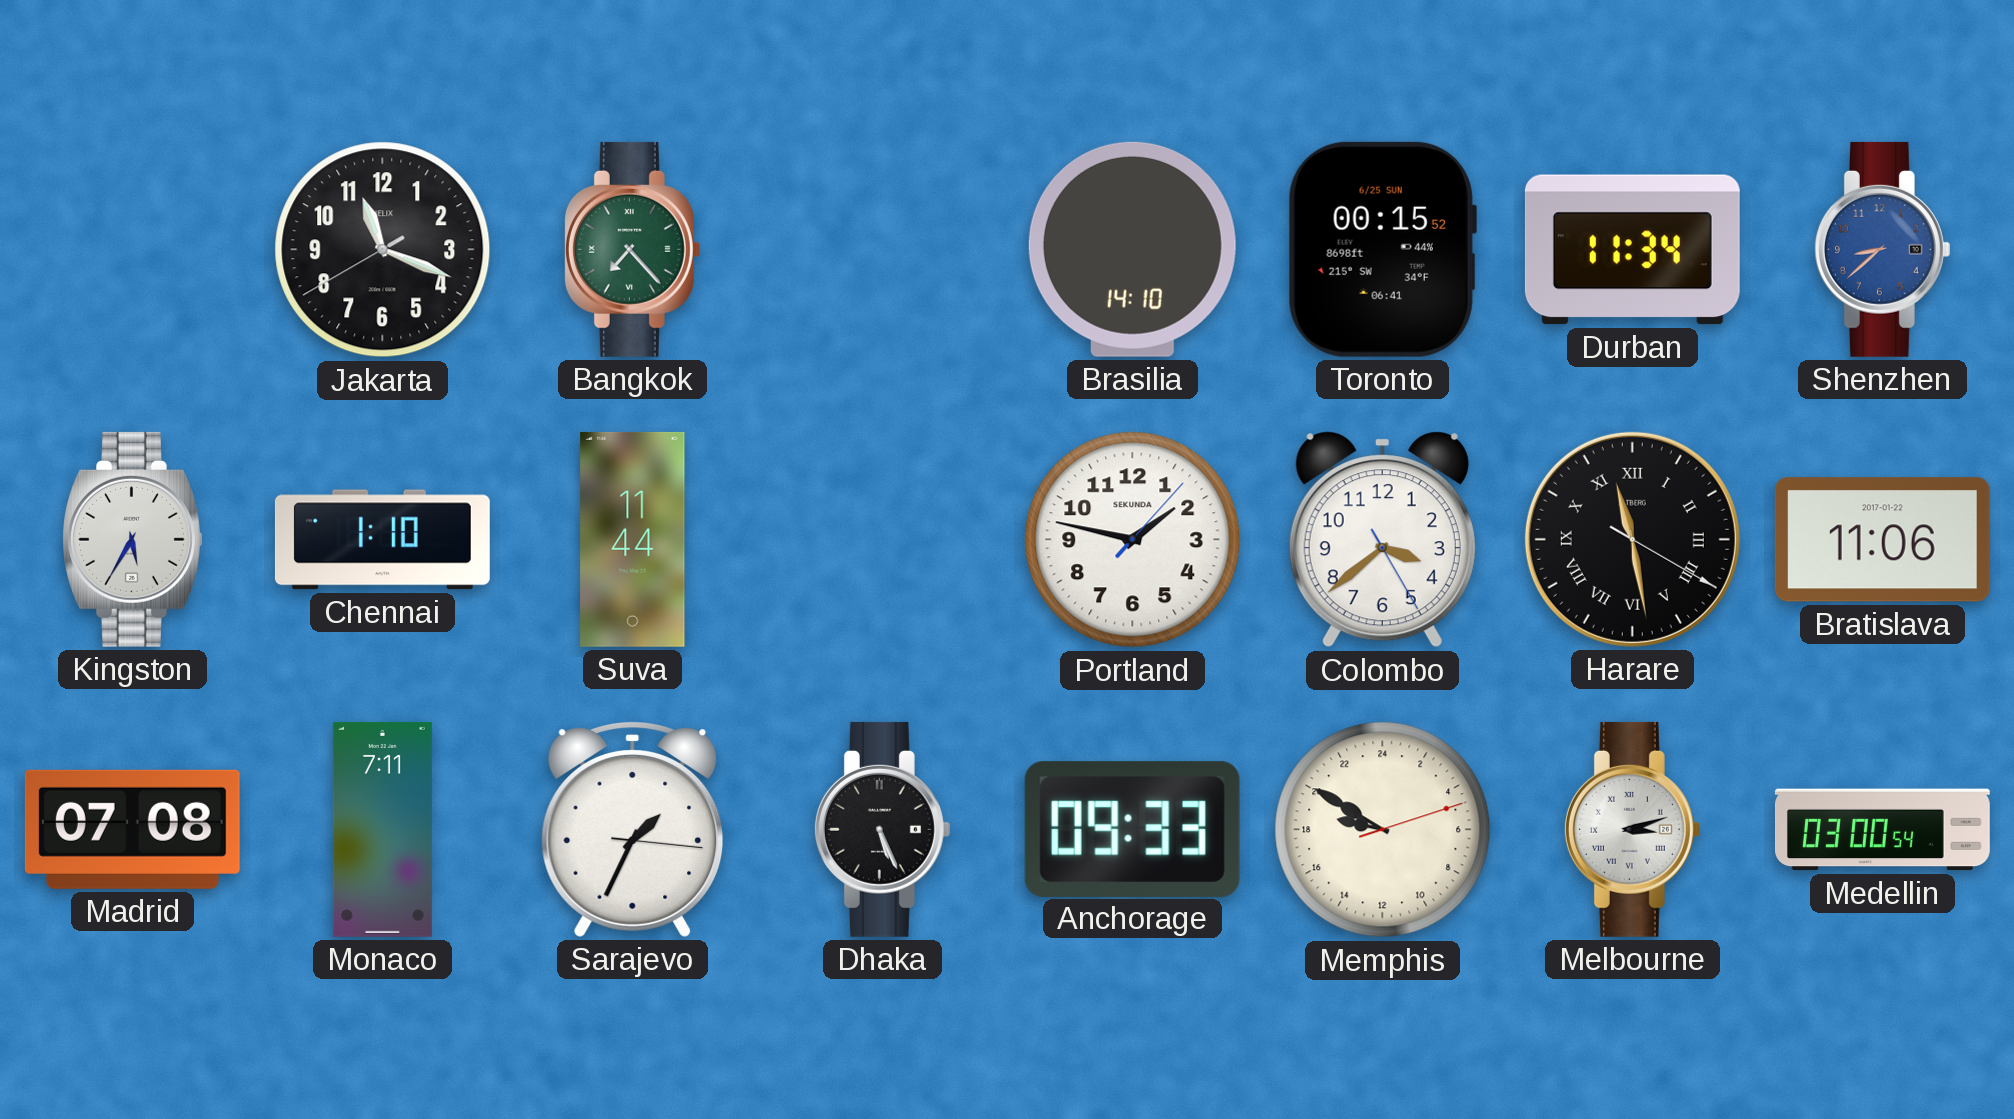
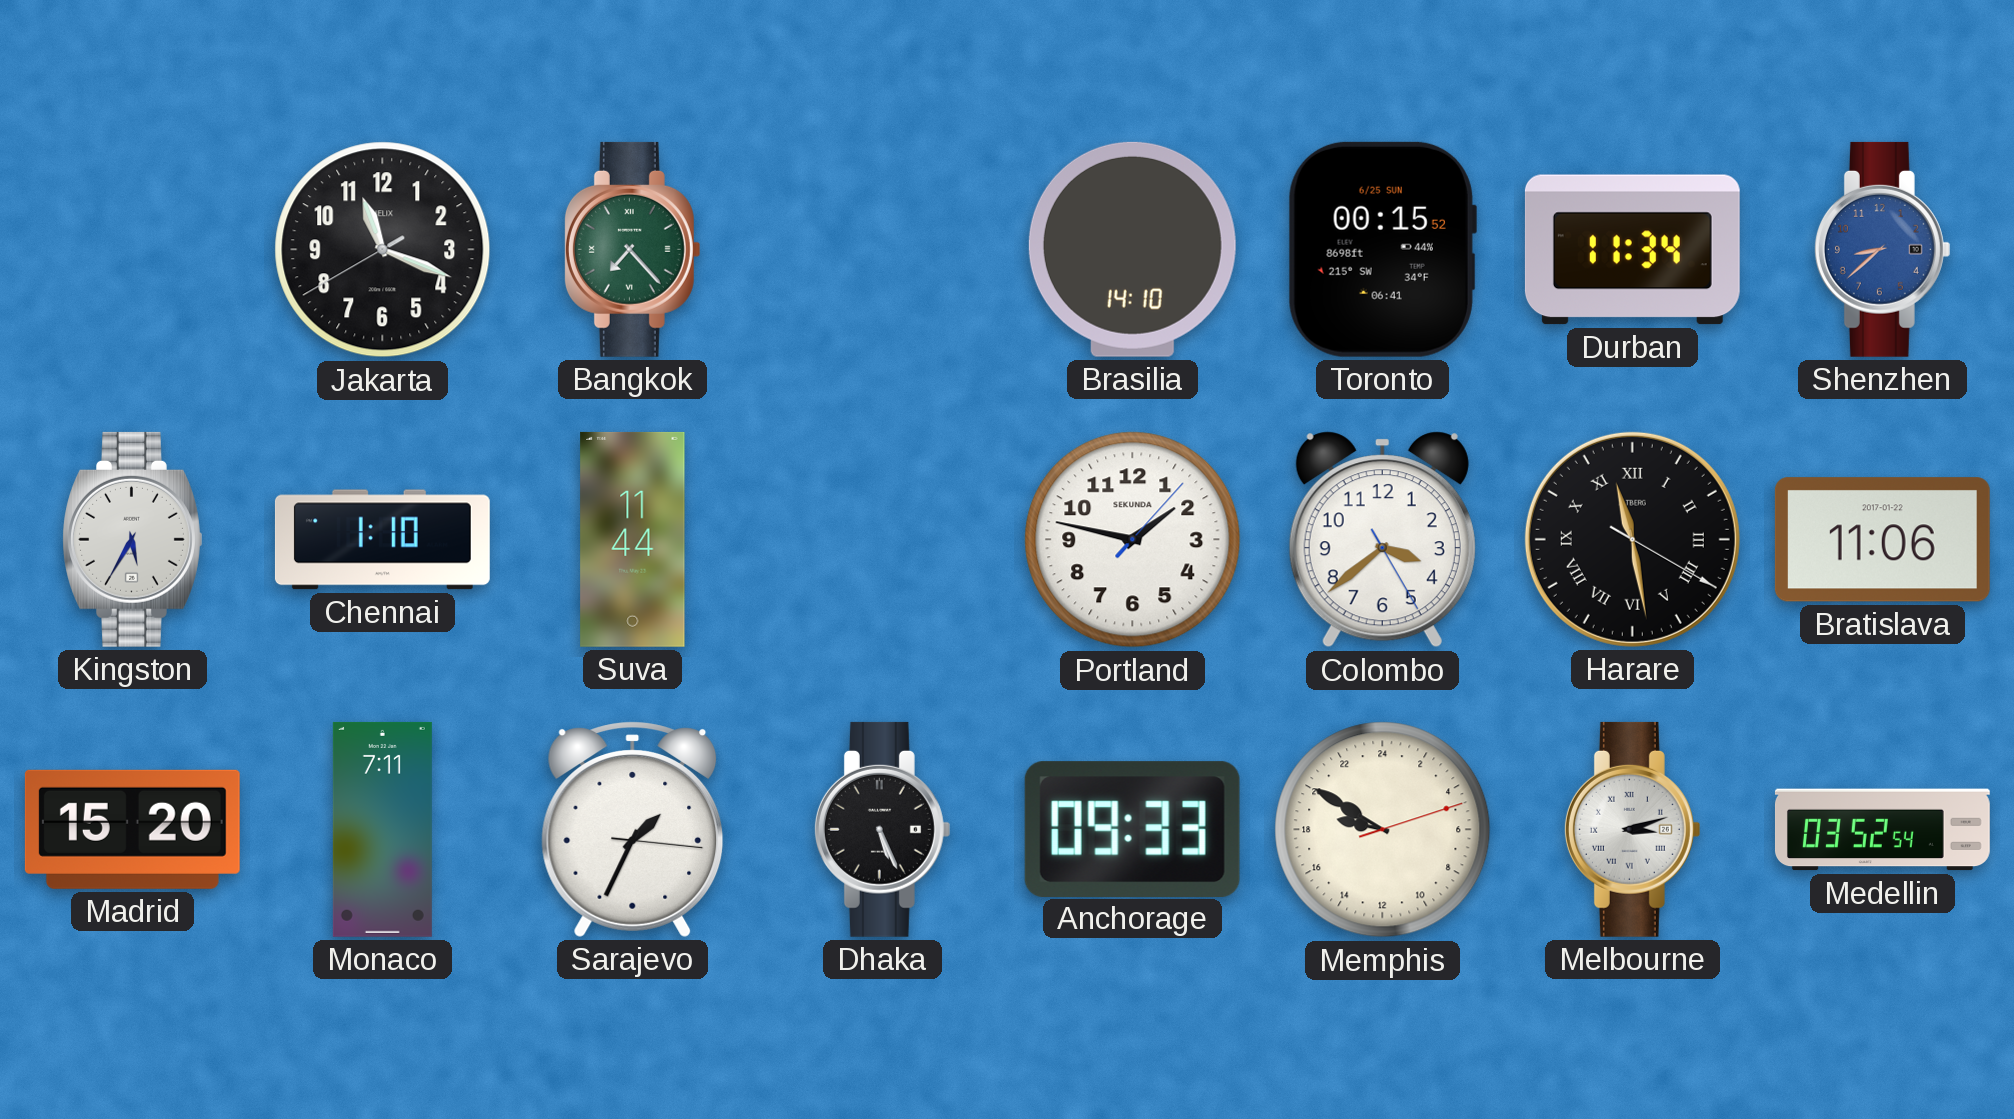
Madrid: 07:08 -> 15:20 (132, 829)
Medellin: 03:00 -> 03:52 (1882, 830)
